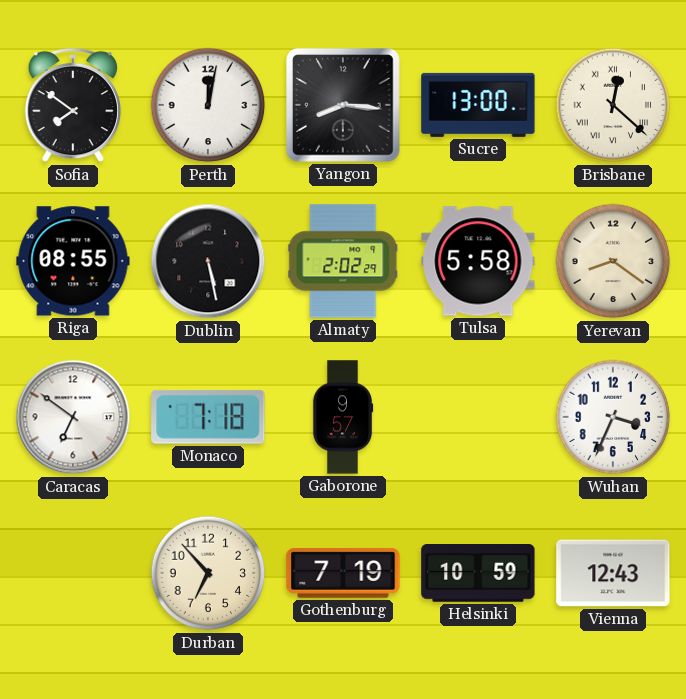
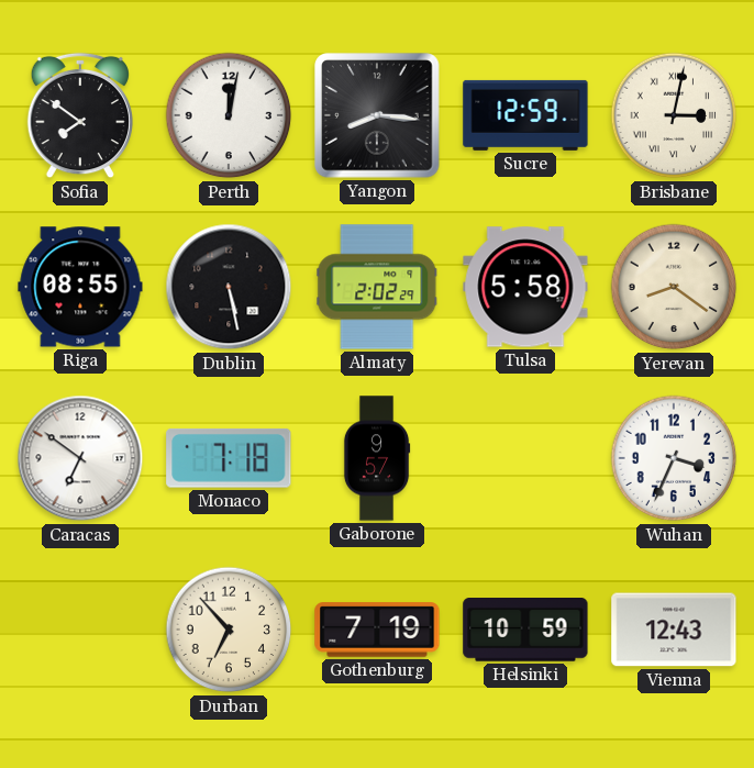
Sucre: 13:00 -> 12:59 (525, 115)
Brisbane: 12:22 -> 3:02 (674, 115)
